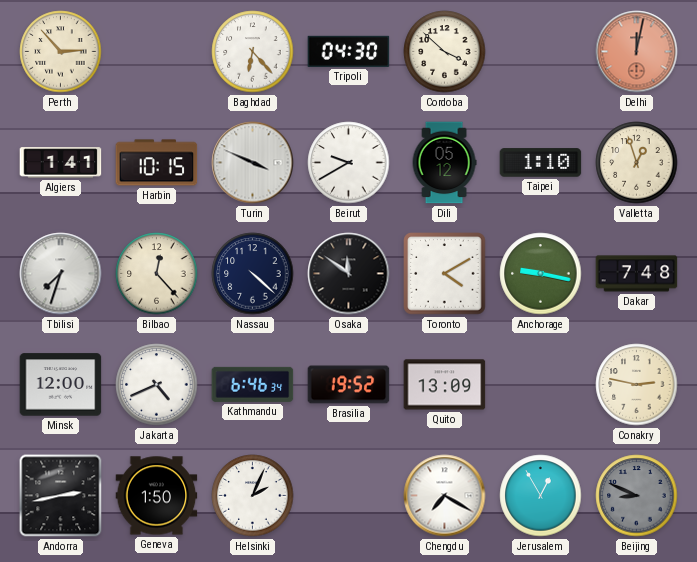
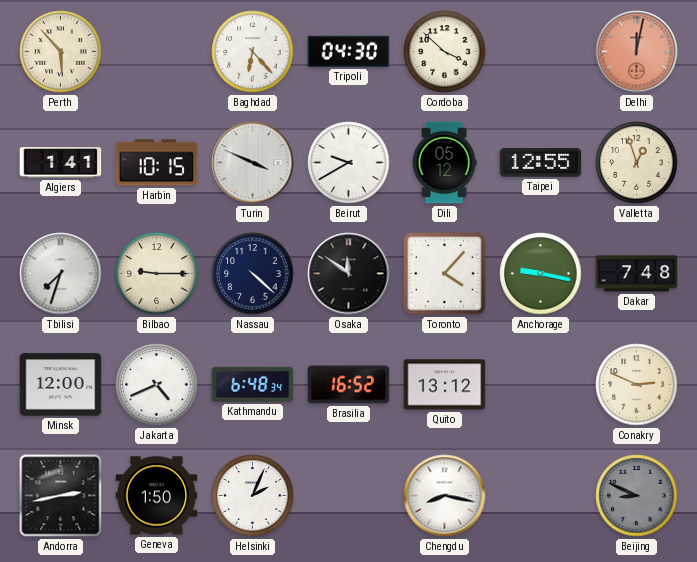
Perth: 2:53 -> 5:53 (61, 52)
Taipei: 1:10 -> 12:55 (541, 163)
Bilbao: 12:23 -> 9:15 (157, 274)
Toronto: 4:10 -> 4:07 (445, 274)
Kathmandu: 6:46 -> 6:48 (253, 384)
Brasilia: 19:52 -> 16:52 (349, 385)
Quito: 13:09 -> 13:12 (445, 385)
Conakry: 2:47 -> 2:49 (637, 385)
Chengdu: 7:20 -> 8:17 (445, 496)
Jerusalem: 12:55 -> none (541, 496)
